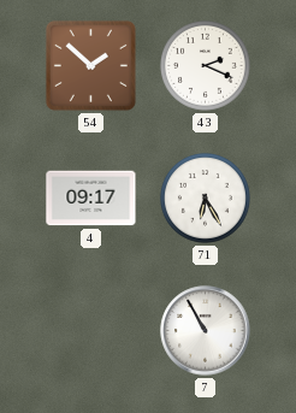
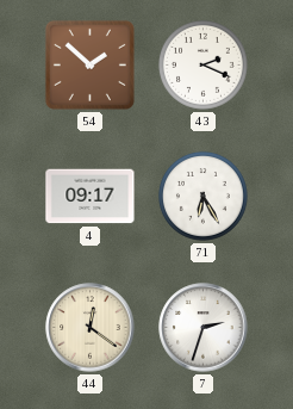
44: none -> 12:21 (91, 328)
7: 10:55 -> 2:33 (204, 328)
